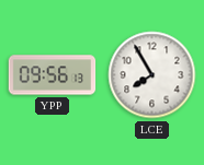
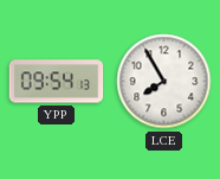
YPP: 09:56 -> 09:54 (57, 82)
